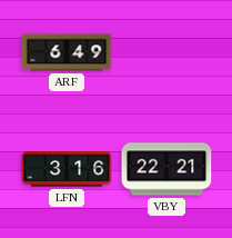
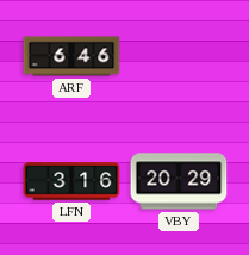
ARF: 6:49 -> 6:46 (71, 56)
VBY: 22:21 -> 20:29 (179, 181)
